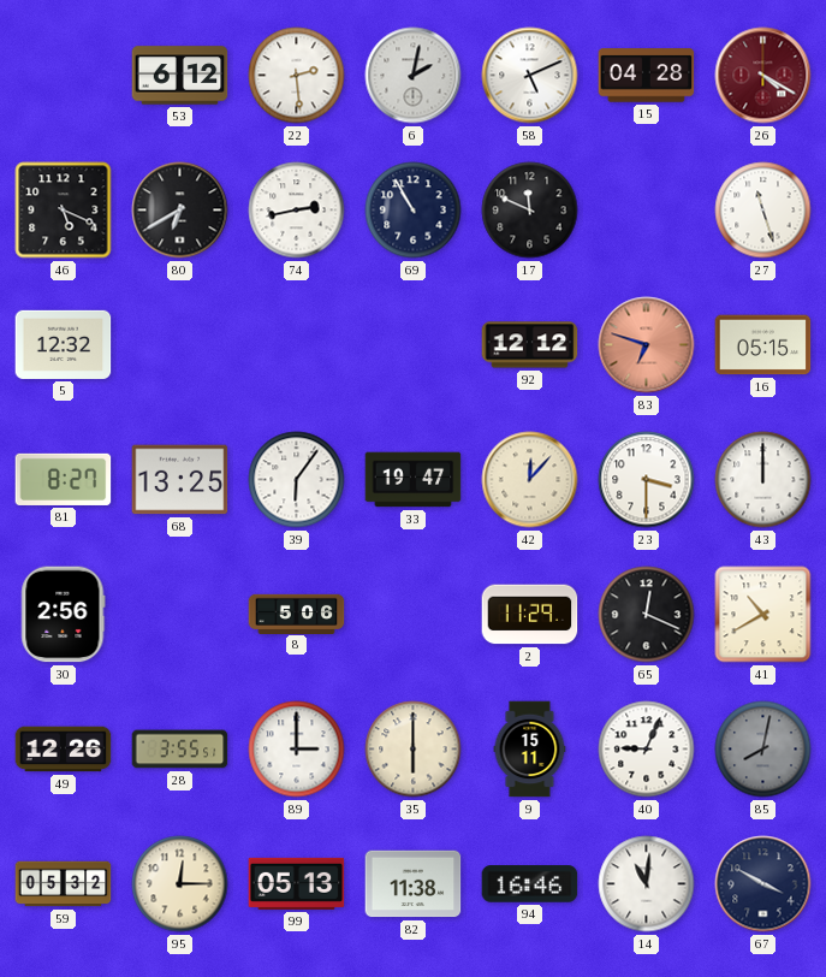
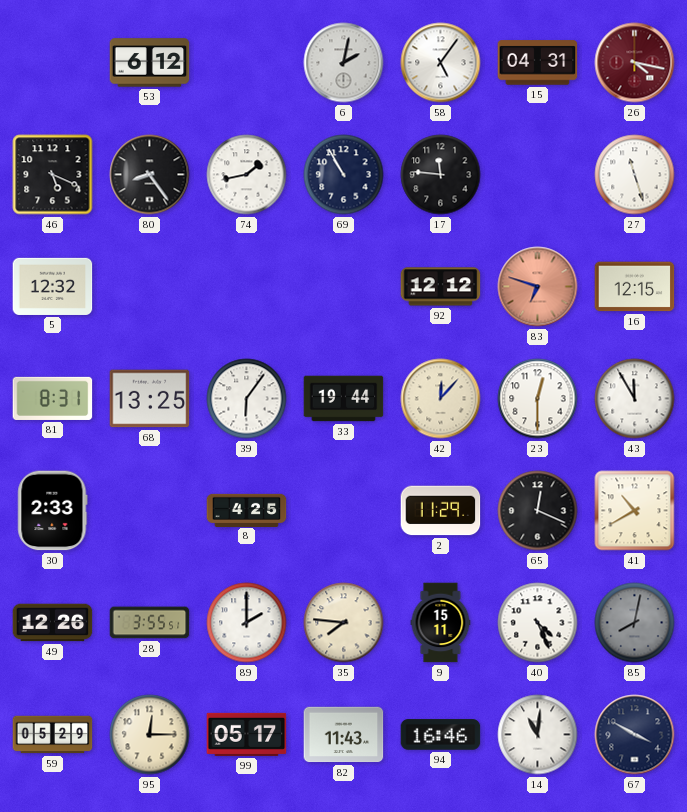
22: 2:29 -> none (297, 76)
58: 5:11 -> 5:06 (441, 63)
15: 04:28 -> 04:31 (538, 63)
26: 4:20 -> 4:17 (635, 63)
80: 6:40 -> 8:24 (150, 175)
74: 2:43 -> 1:43 (247, 175)
17: 11:49 -> 11:46 (441, 175)
16: 05:15 -> 12:15 (635, 287)
81: 8:27 -> 8:31 (53, 398)
33: 19:47 -> 19:44 (344, 399)
23: 3:30 -> 12:30 (538, 399)
43: 12:00 -> 11:55 (635, 399)
30: 2:56 -> 2:33 (53, 511)
8: 5:06 -> 4:25 (247, 510)
89: 3:00 -> 2:00 (247, 623)
35: 6:00 -> 7:46 (344, 623)
40: 9:04 -> 4:26 (538, 623)
59: 05:32 -> 05:29 (53, 735)
99: 05:13 -> 05:17 (247, 734)
82: 11:38 -> 11:43 (344, 735)
